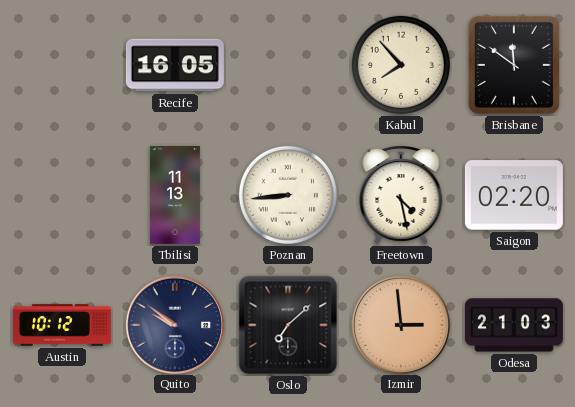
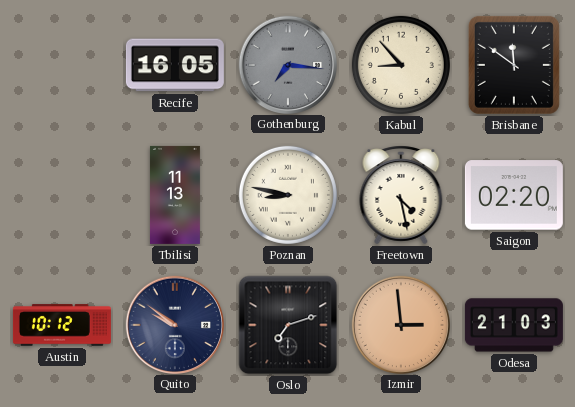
Gothenburg: none -> 7:16 (287, 64)
Kabul: 7:53 -> 8:53 (401, 65)
Poznan: 8:44 -> 8:47 (288, 195)
Oslo: 7:08 -> 7:12 (288, 325)
